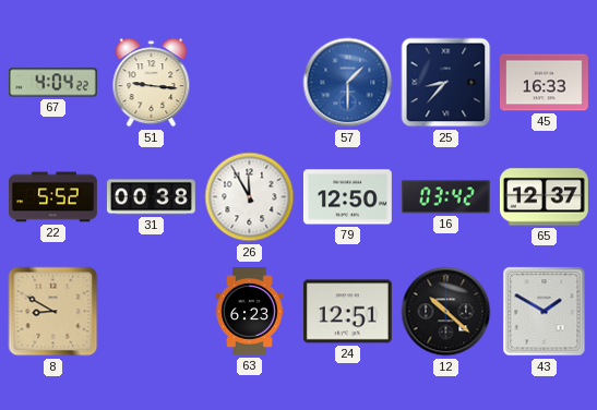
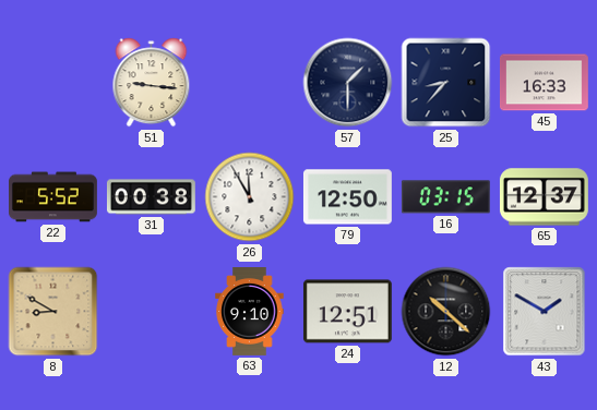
67: 4:04 -> none (52, 83)
57 dial: blue -> navy (348, 83)
16: 03:42 -> 03:15 (445, 197)
63: 6:23 -> 9:10 (250, 312)
